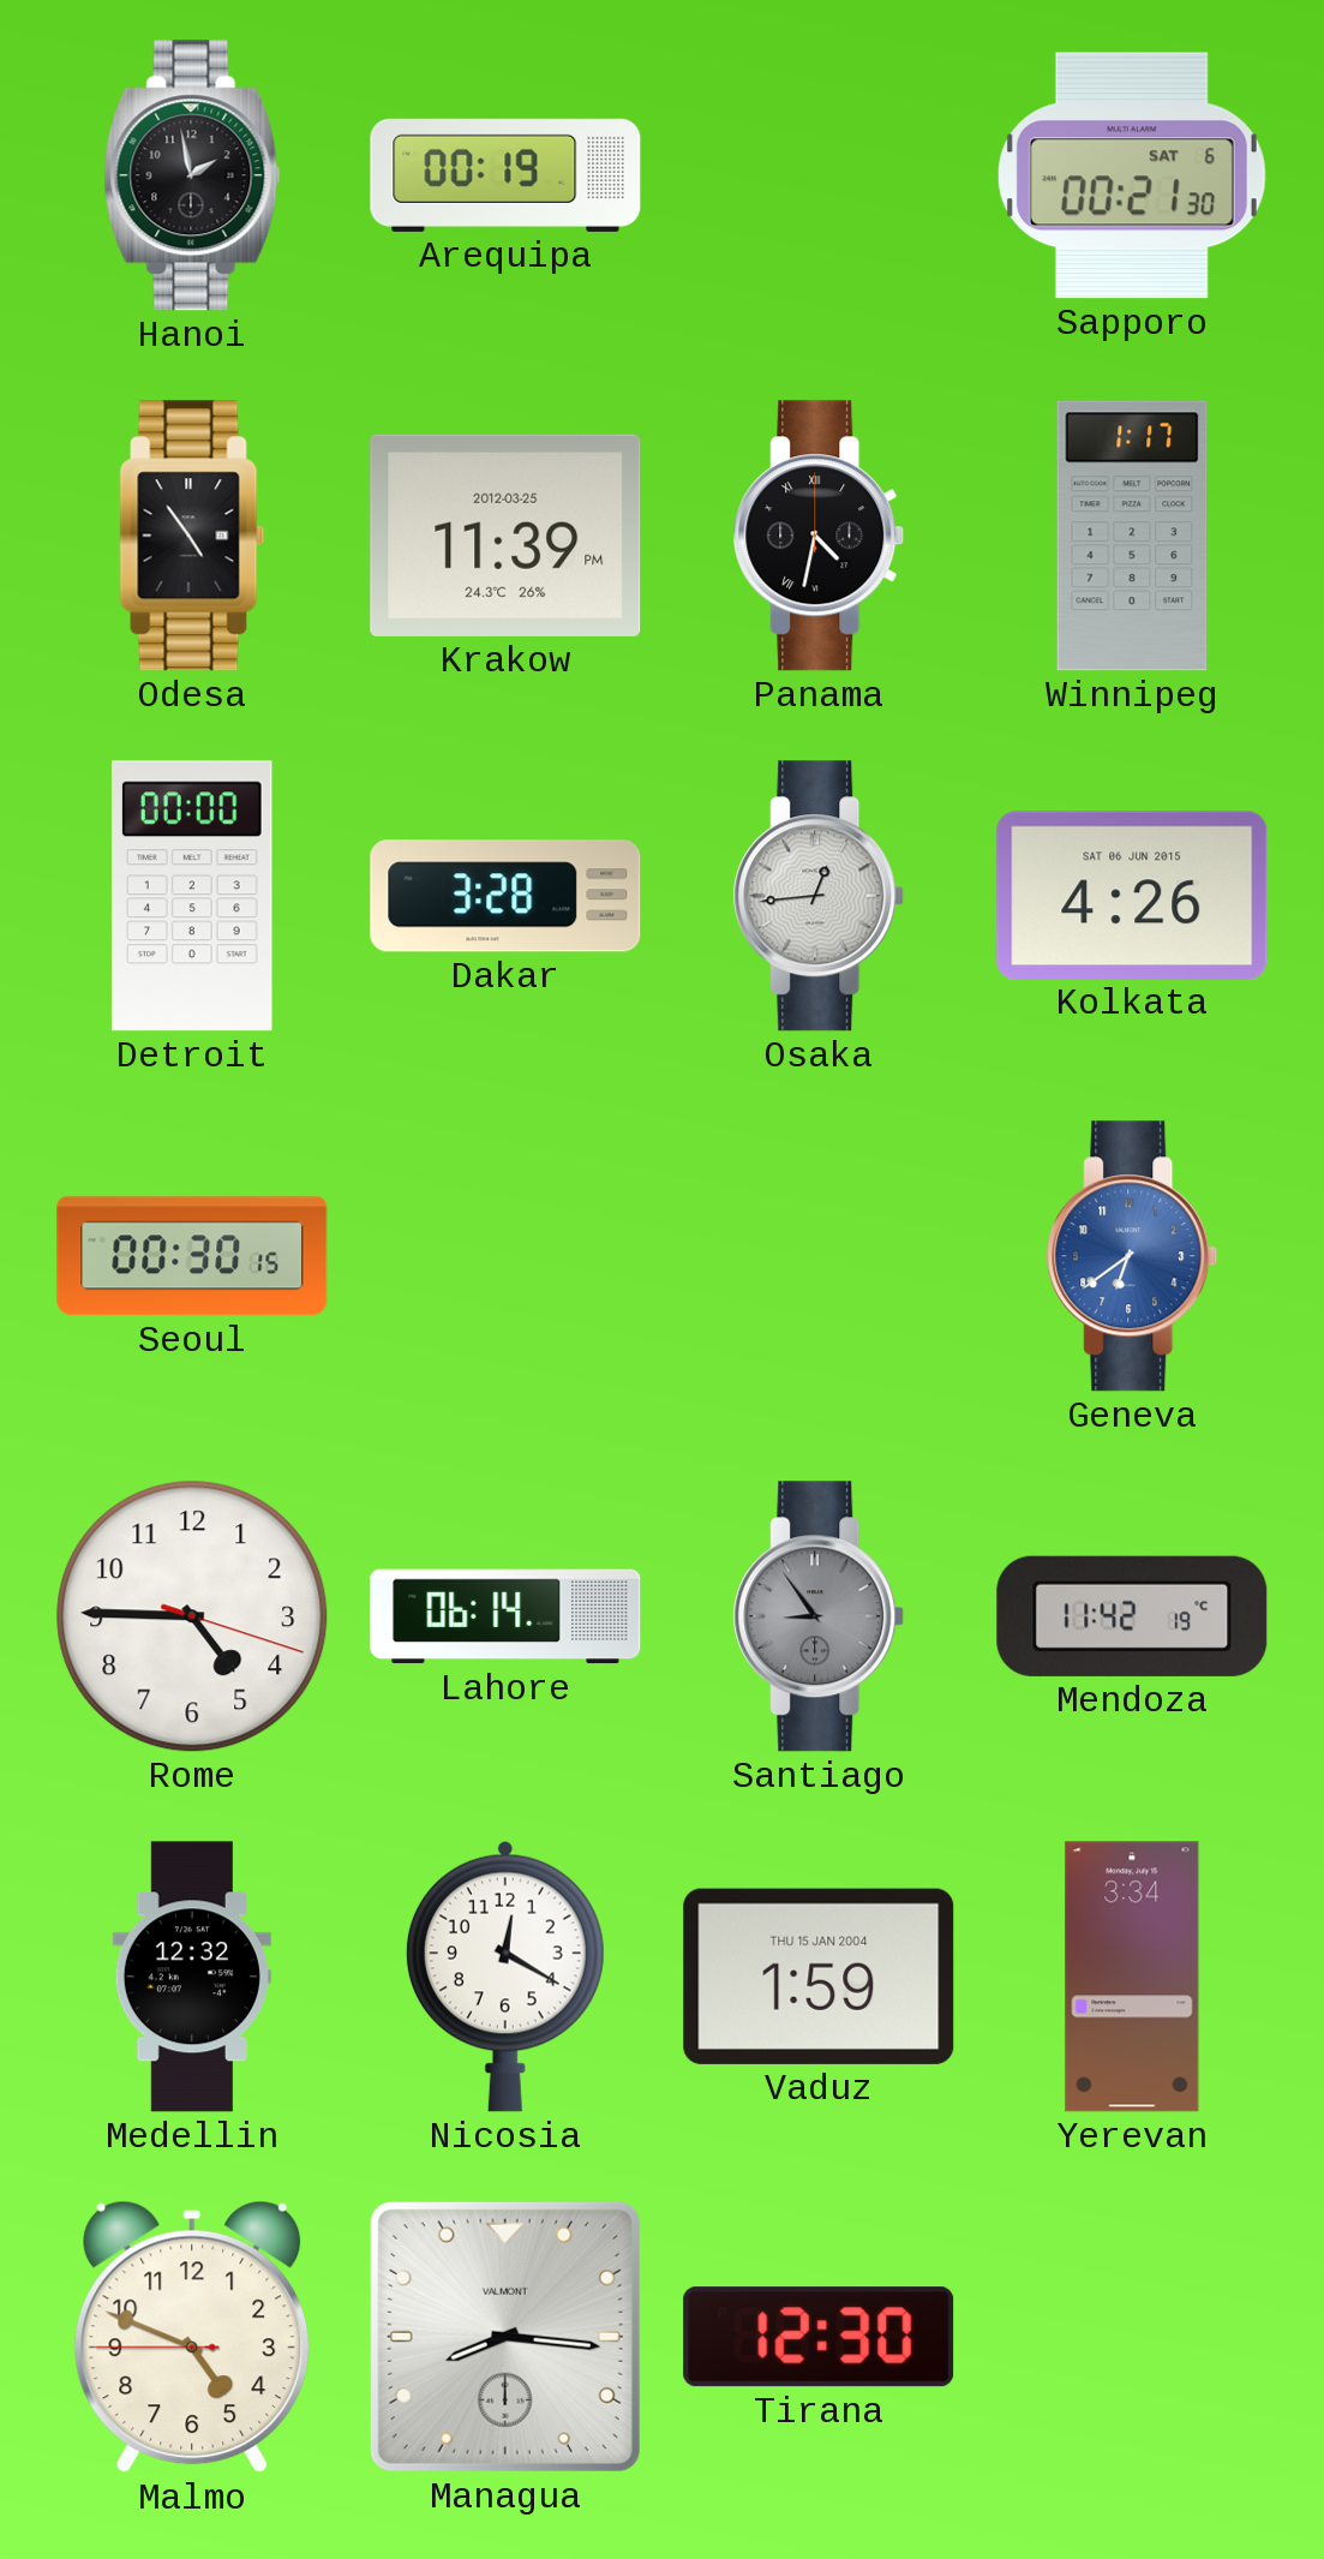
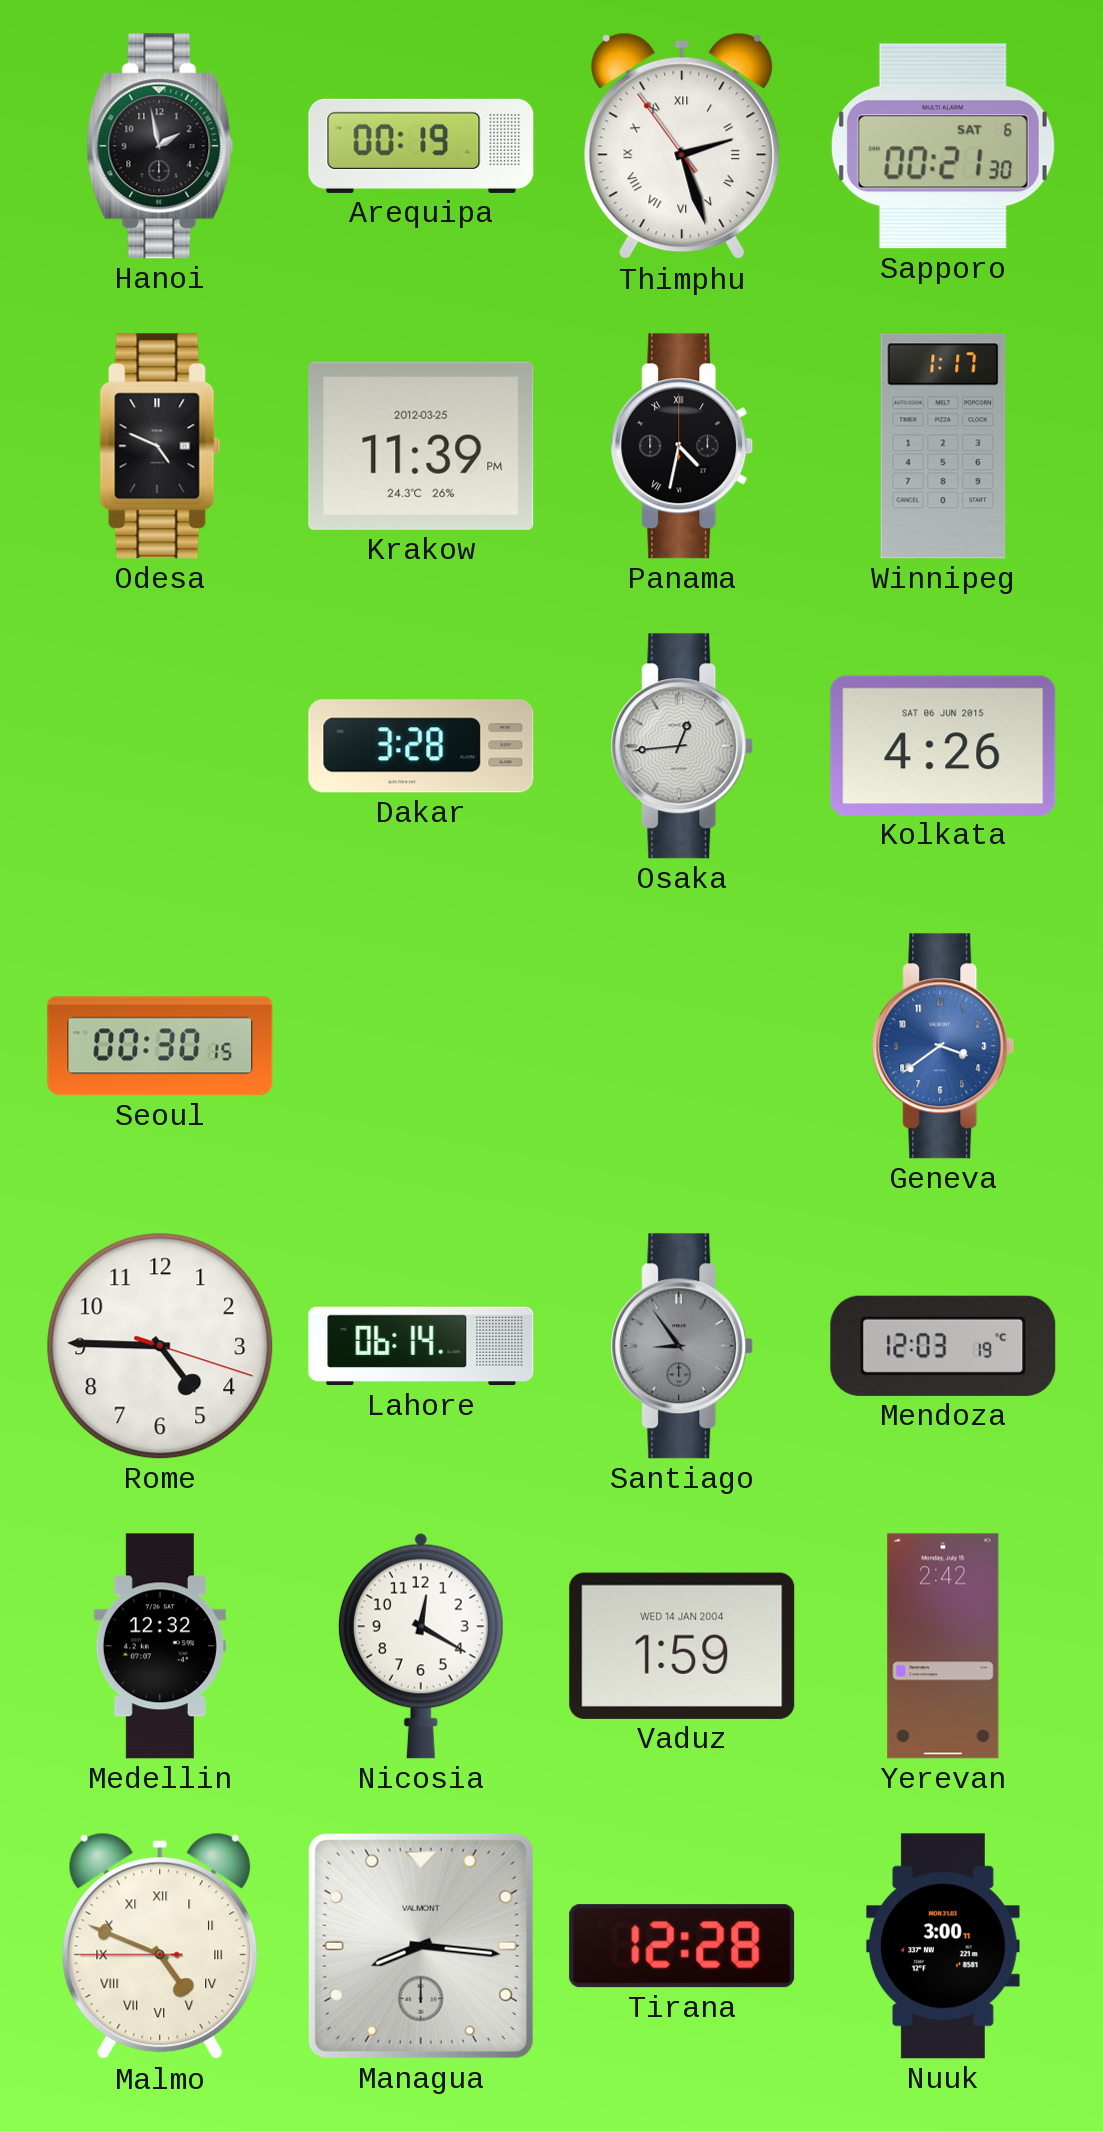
Thimphu: none -> 2:26 (682, 146)
Odesa: 4:54 -> 4:49 (160, 446)
Detroit: 00:00 -> none (193, 896)
Geneva: 6:39 -> 3:39 (943, 1046)
Mendoza: 11:42 -> 12:03 (943, 1346)
Vaduz date: THU 15 JAN 2004 -> WED 14 JAN 2004 (682, 1646)
Yerevan: 3:34 -> 2:42 (943, 1646)
Malmo numerals: Arabic -> Roman (160, 1946)
Tirana: 12:30 -> 12:28 (682, 1946)
Nuuk: none -> 3:00 (944, 1946)
